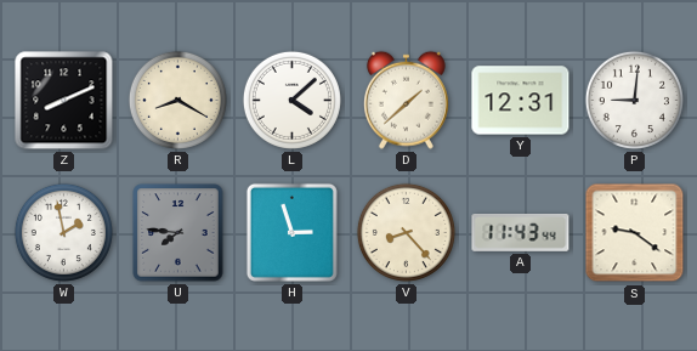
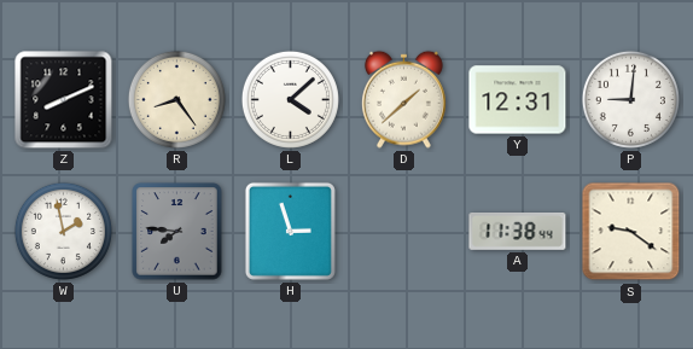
R: 8:20 -> 8:24 (176, 99)
V: 8:23 -> none (406, 232)
A: 11:43 -> 11:38 (518, 232)
